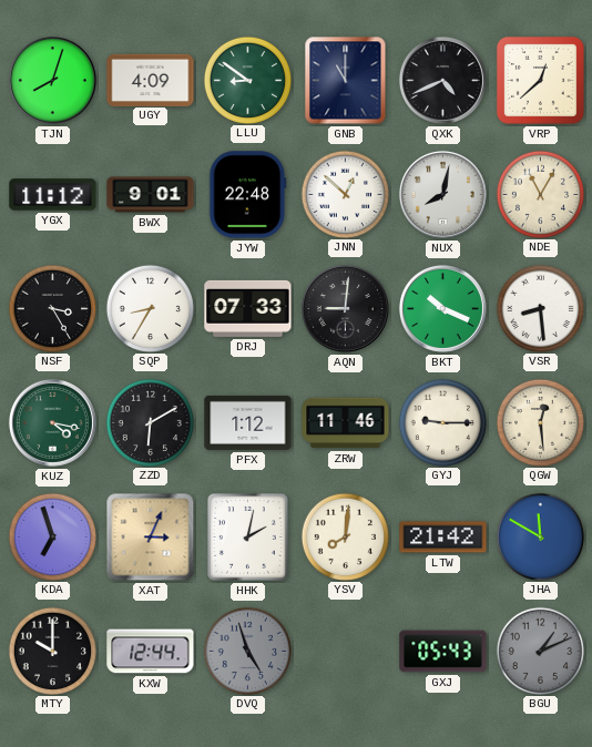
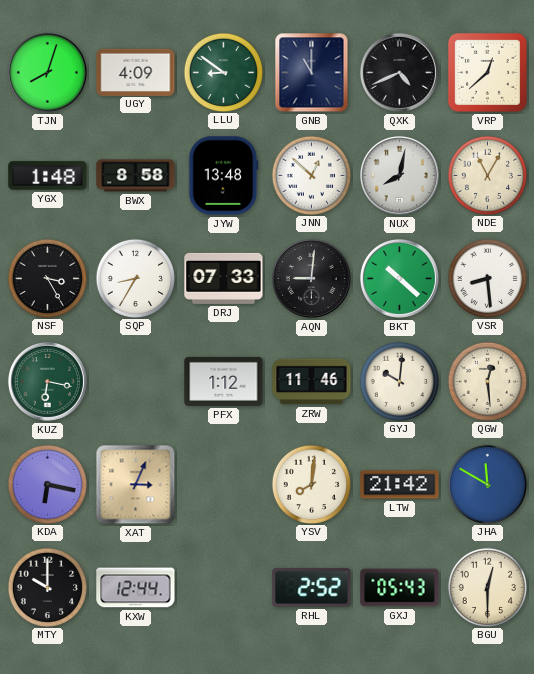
YGX: 11:12 -> 1:48 (48, 176)
BWX: 9:01 -> 8:58 (136, 176)
JYW: 22:48 -> 13:48 (224, 176)
BKT: 10:19 -> 10:22 (399, 278)
KUZ: 4:17 -> 6:17 (47, 381)
ZZD: 6:10 -> none (150, 422)
GYJ: 9:15 -> 10:01 (399, 381)
KDA: 6:57 -> 6:17 (47, 484)
HHK: 2:02 -> none (247, 536)
DVQ: 4:57 -> none (247, 651)
RHL: none -> 2:52 (312, 588)
BGU: 1:11 -> 12:30 (487, 587)
BGU dial: grey -> cream (487, 587)
